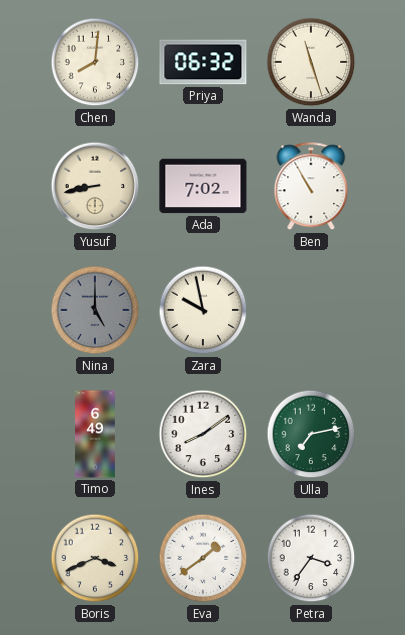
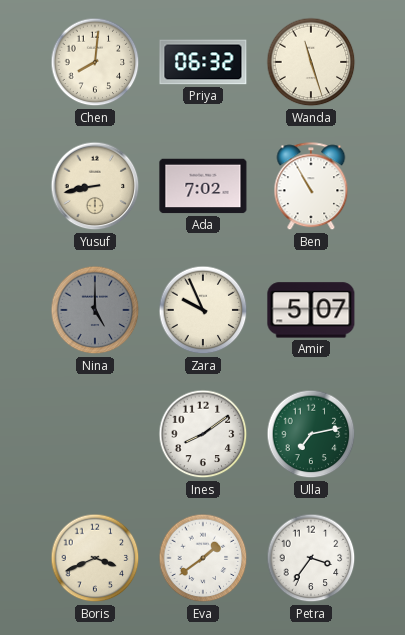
Zara: 9:58 -> 9:56 (203, 310)
Amir: none -> 5:07 (311, 310)
Timo: 6:49 -> none (96, 434)
